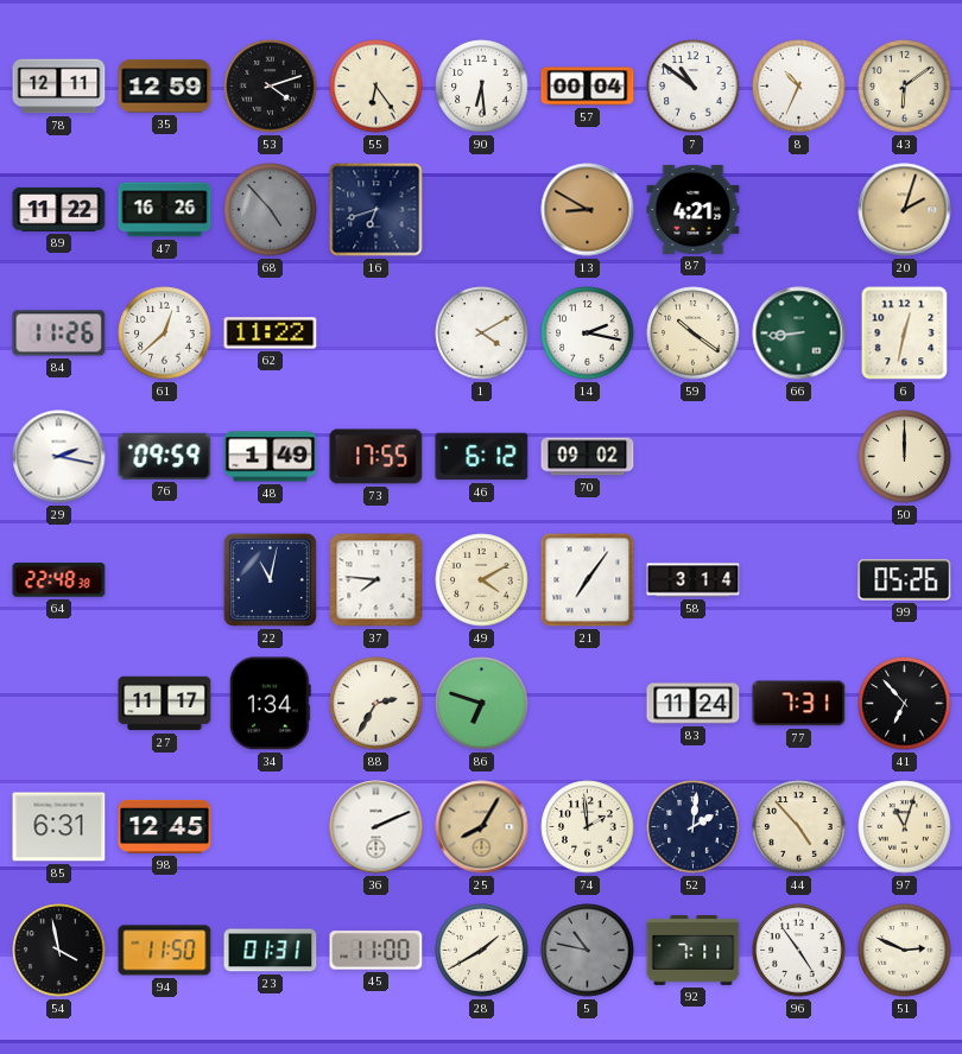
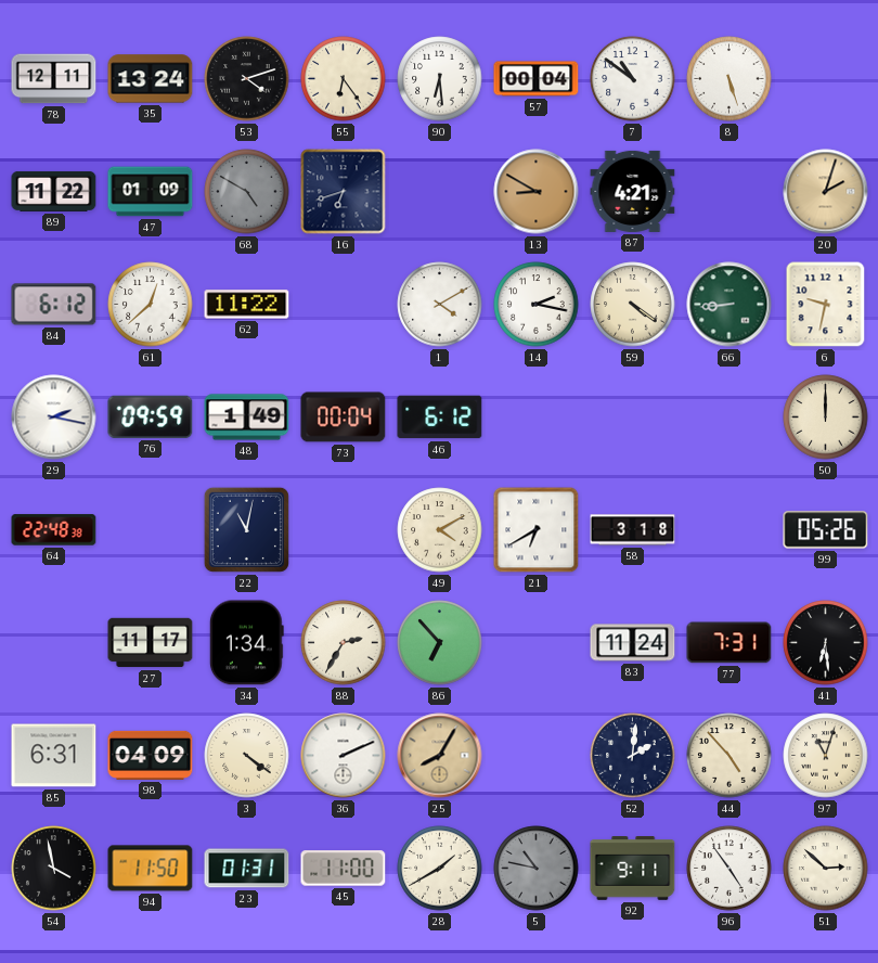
35: 12:59 -> 13:24 (151, 79)
8: 10:34 -> 5:27 (729, 79)
43: 6:09 -> none (905, 87)
47: 16:26 -> 01:09 (151, 192)
68: 4:53 -> 4:50 (247, 192)
84: 11:26 -> 6:12 (54, 305)
59: 10:21 -> 4:21 (633, 305)
6: 12:32 -> 9:32 (826, 305)
73: 17:55 -> 00:04 (344, 418)
70: 09:02 -> none (588, 457)
37: 7:46 -> none (376, 580)
21: 7:06 -> 6:40 (537, 530)
58: 3:14 -> 3:18 (633, 530)
86: 6:48 -> 6:53 (440, 643)
41: 6:53 -> 6:29 (826, 643)
98: 12:45 -> 04:09 (151, 755)
3: none -> 4:21 (247, 756)
74: 1:59 -> none (588, 827)
92: 7:11 -> 9:11 (633, 869)
51: 2:49 -> 2:52 (826, 869)
